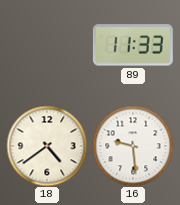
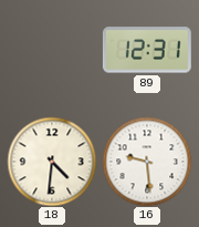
89: 11:33 -> 12:31 (147, 50)
18: 4:39 -> 4:31 (52, 162)
